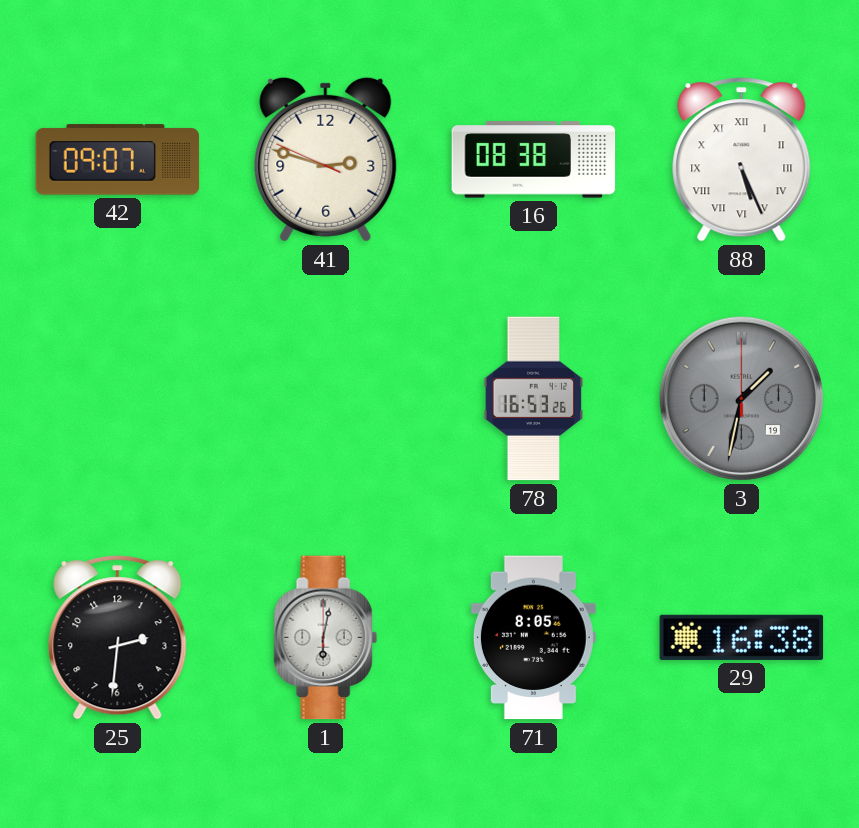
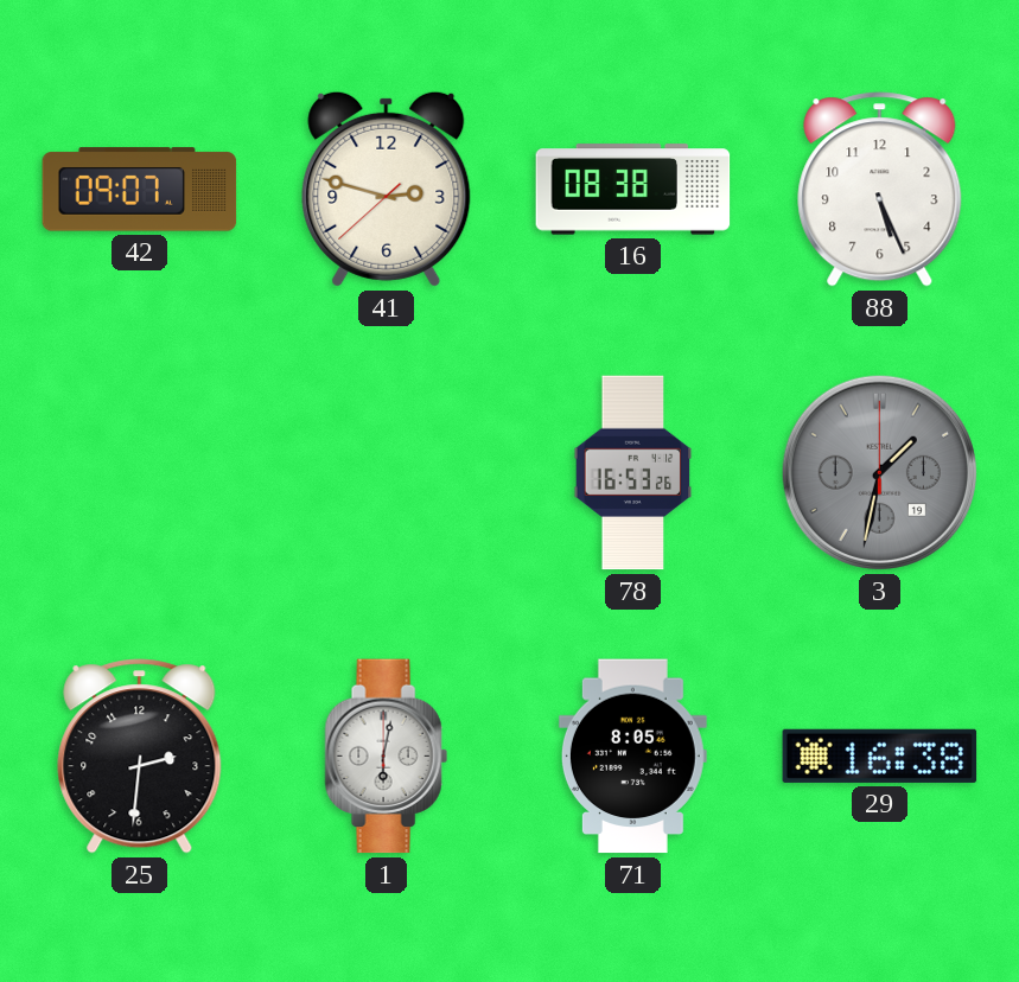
41: 2:47:49 -> 2:47:38 (387, 189)
88 numerals: Roman -> Arabic (880, 190)
